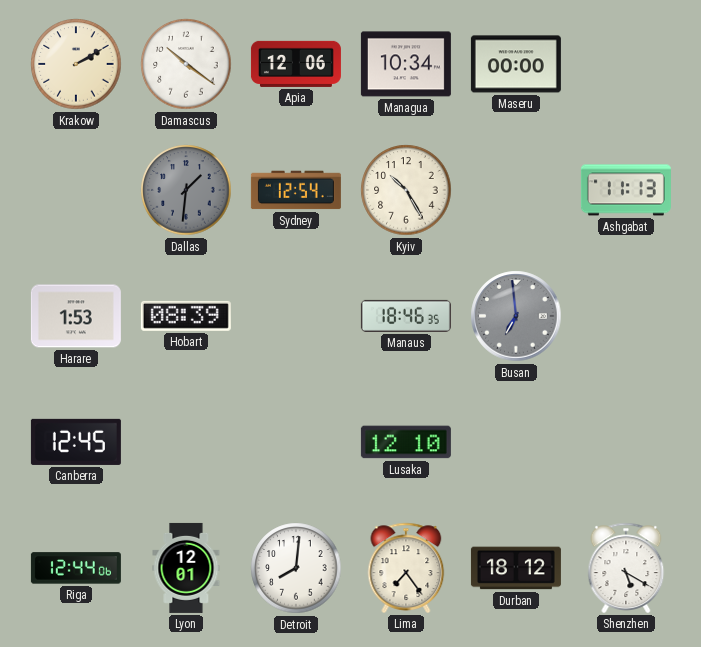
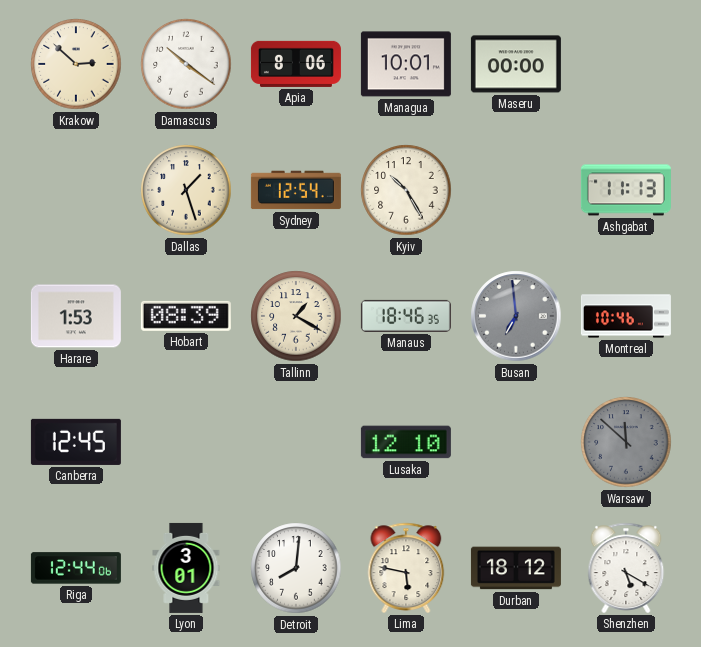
Krakow: 2:10 -> 2:52 (76, 64)
Apia: 12:06 -> 8:06 (296, 64)
Managua: 10:34 -> 10:01 (406, 64)
Dallas: 1:31 -> 1:27 (186, 190)
Dallas dial: grey -> cream (186, 190)
Tallinn: none -> 1:20 (296, 316)
Montreal: none -> 10:46 (626, 316)
Warsaw: none -> 11:52 (626, 442)
Lyon: 12:01 -> 3:01 (186, 568)
Lima: 7:24 -> 5:47 (406, 568)
